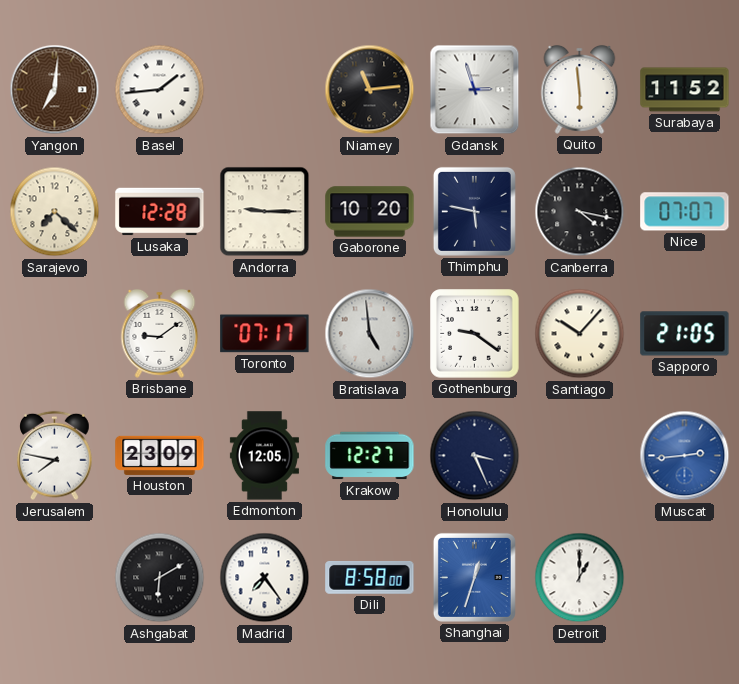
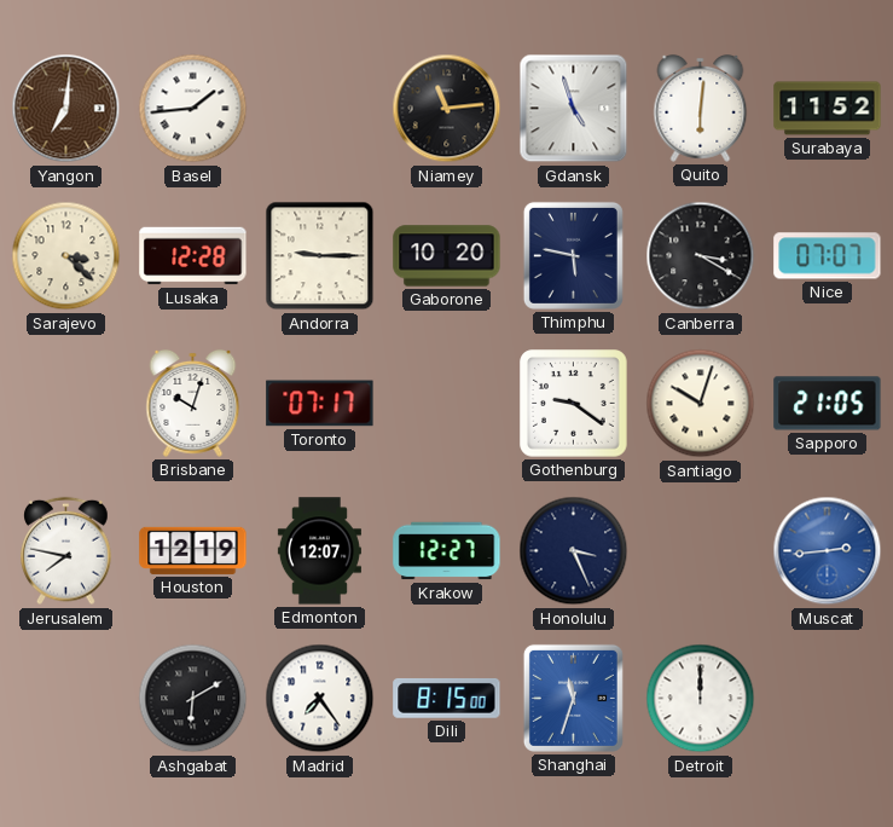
Gdansk: 2:57 -> 4:57 (574, 109)
Quito: 5:59 -> 6:01 (701, 108)
Sarajevo: 7:22 -> 3:22 (66, 256)
Canberra: 4:17 -> 3:20 (701, 256)
Brisbane: 9:09 -> 10:03 (193, 403)
Bratislava: 4:59 -> none (370, 334)
Santiago: 10:07 -> 10:03 (701, 404)
Houston: 23:09 -> 12:19 (193, 550)
Edmonton: 12:05 -> 12:07 (319, 551)
Dili: 8:58 -> 8:15 (447, 698)
Shanghai: 12:33 -> 11:33 (573, 698)
Detroit: 1:00 -> 12:00 (701, 699)
